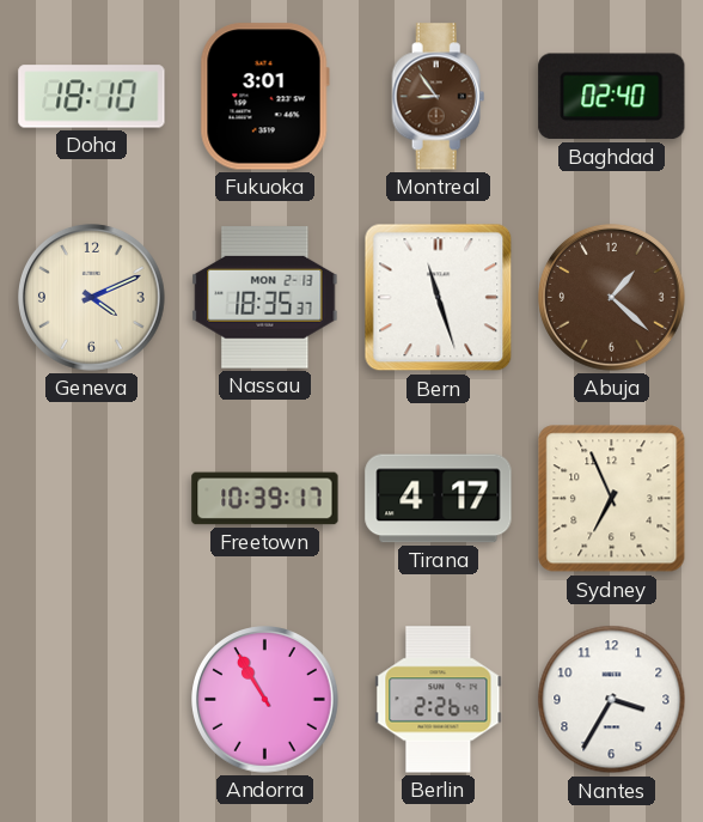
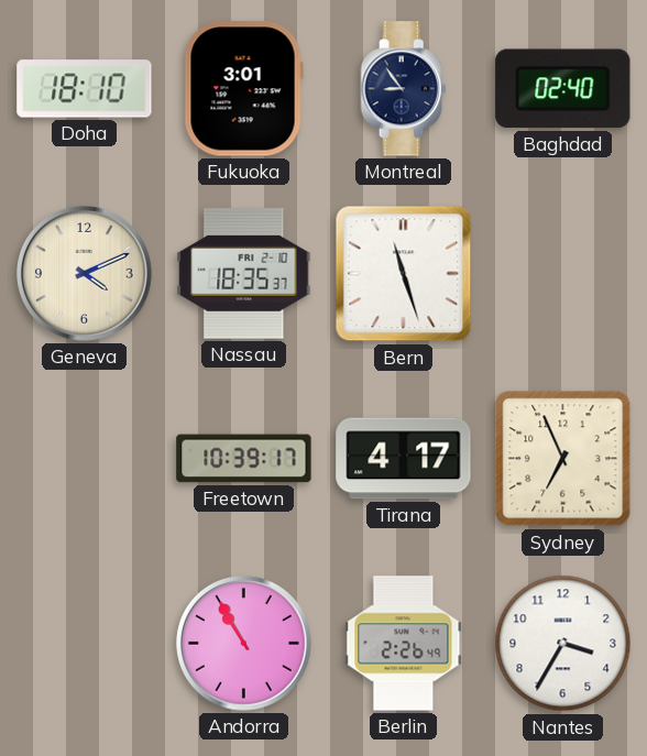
Montreal dial: brown -> navy (404, 89)
Nassau date: MON 2-13 -> FRI 2-10 (244, 274)
Abuja: 1:22 -> none (612, 298)
